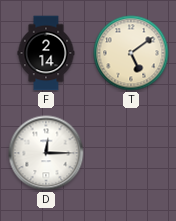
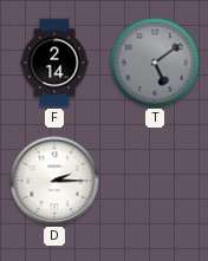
T dial: cream -> grey (155, 63)
D: 12:15 -> 2:15 (54, 181)
